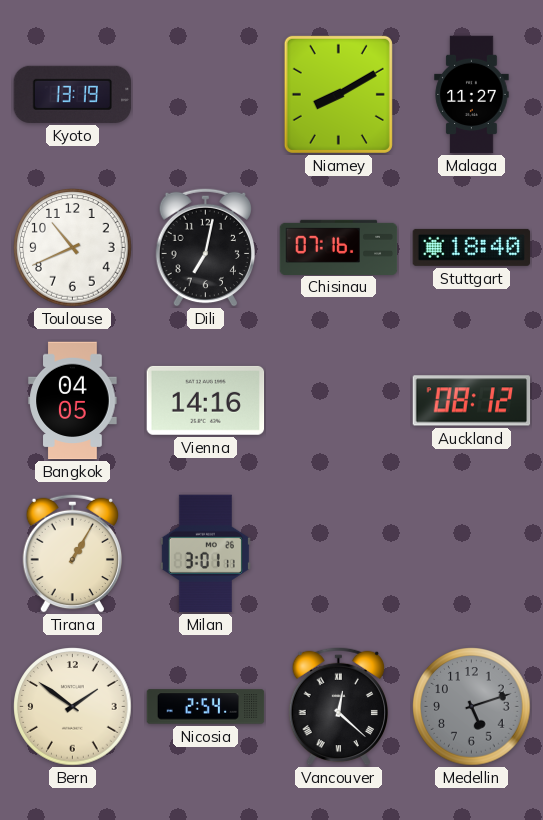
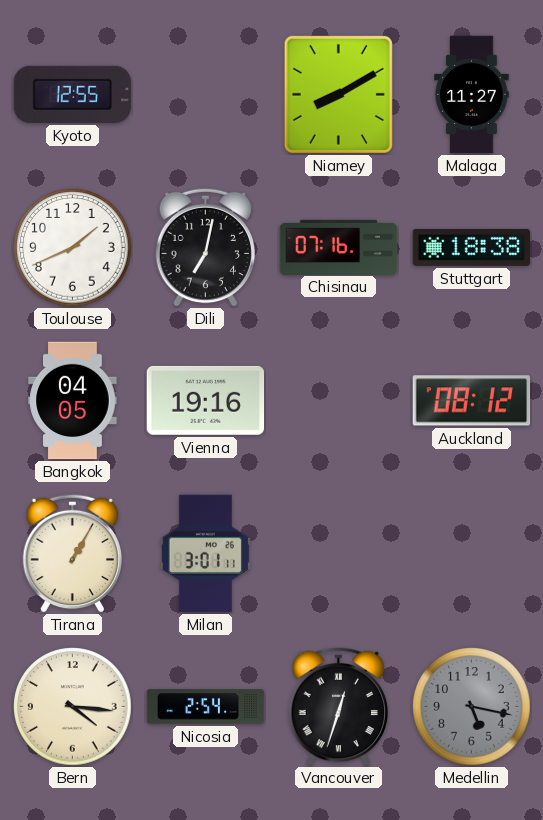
Kyoto: 13:19 -> 12:55 (73, 94)
Toulouse: 10:41 -> 1:41 (73, 248)
Stuttgart: 18:40 -> 18:38 (472, 247)
Vienna: 14:16 -> 19:16 (206, 400)
Bern: 1:51 -> 4:16 (73, 707)
Vancouver: 12:22 -> 12:33 (338, 706)
Medellin: 5:12 -> 5:17 (472, 707)
